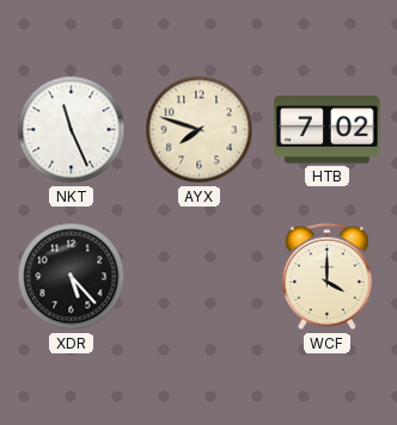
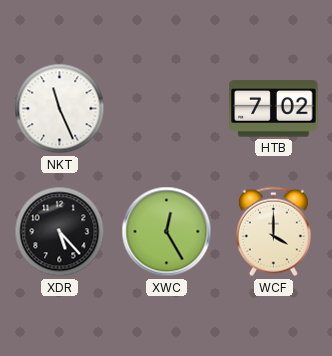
AYX: 7:48 -> none (200, 130)
XWC: none -> 12:25 (167, 232)
